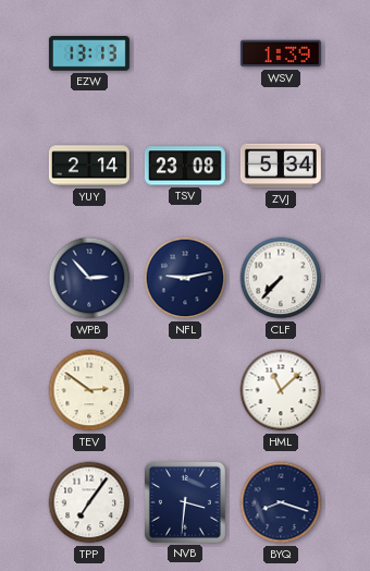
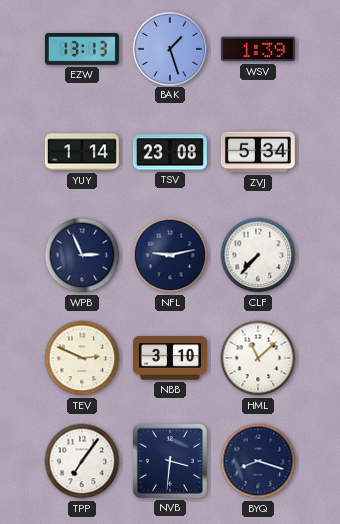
BAK: none -> 1:27 (169, 48)
YUY: 2:14 -> 1:14 (82, 152)
WPB: 2:53 -> 2:56 (82, 255)
TEV: 2:51 -> 2:49 (82, 358)
NBB: none -> 3:10 (170, 358)
